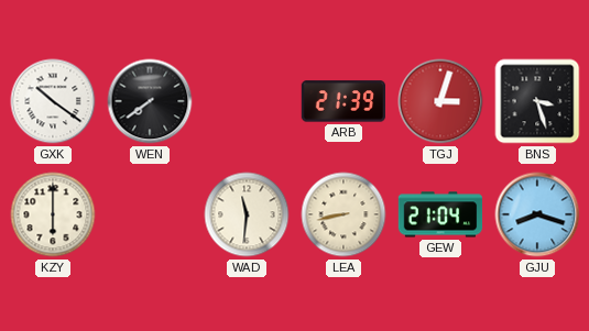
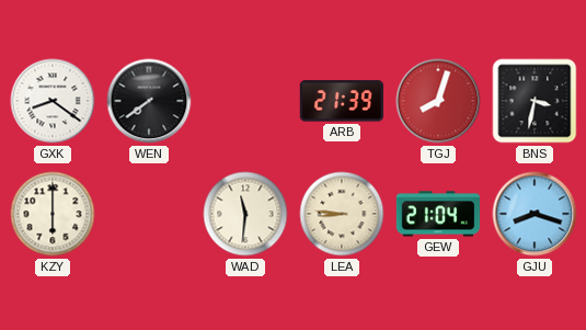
GXK: 10:21 -> 8:21 (53, 101)
TGJ: 3:03 -> 8:03 (438, 101)
BNS: 3:27 -> 3:32 (535, 101)
LEA: 8:43 -> 8:46 (342, 214)
